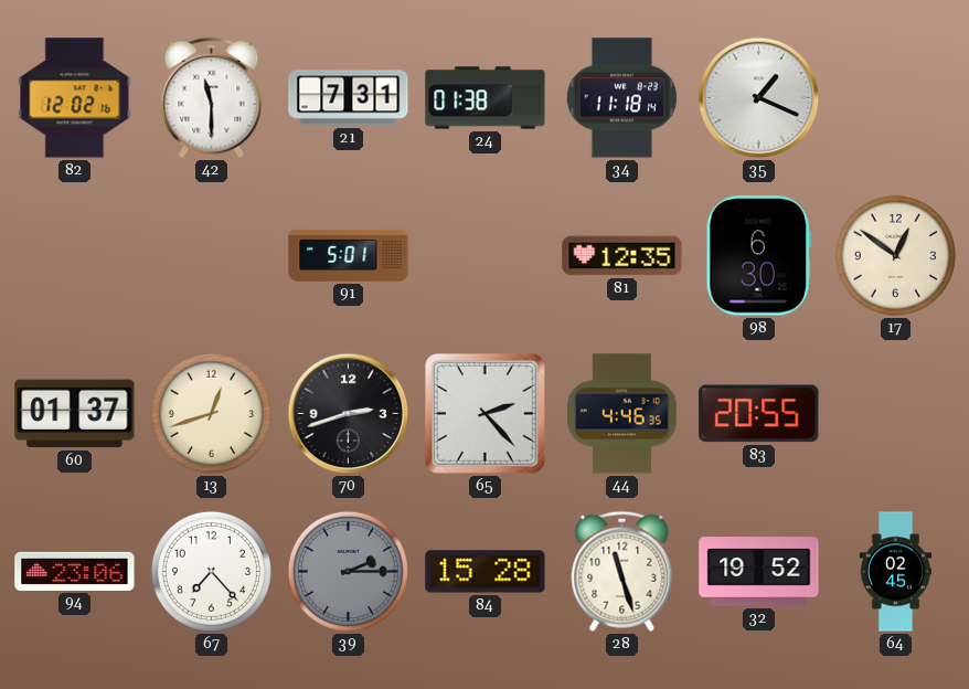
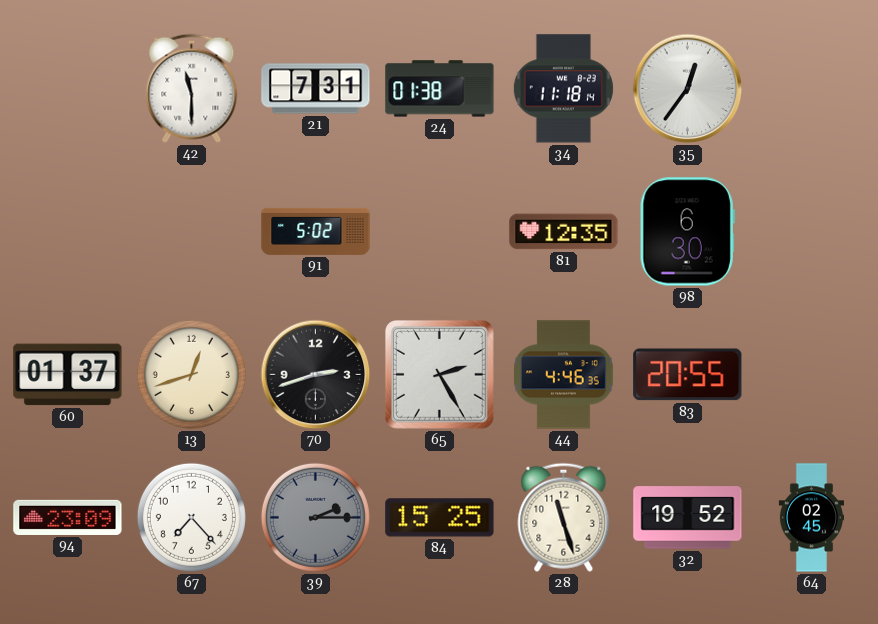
82: 12:02 -> none (75, 98)
35: 1:19 -> 12:36 (688, 89)
91: 5:01 -> 5:02 (316, 231)
17: 12:51 -> none (895, 255)
65: 2:23 -> 2:25 (439, 374)
94: 23:06 -> 23:09 (68, 517)
84: 15:28 -> 15:25 (440, 518)
